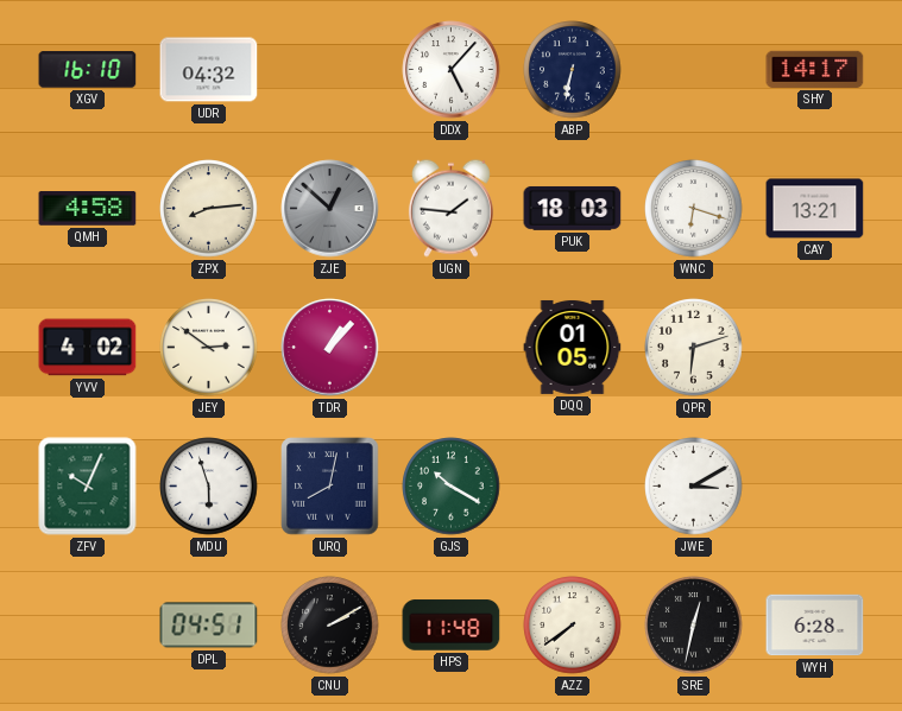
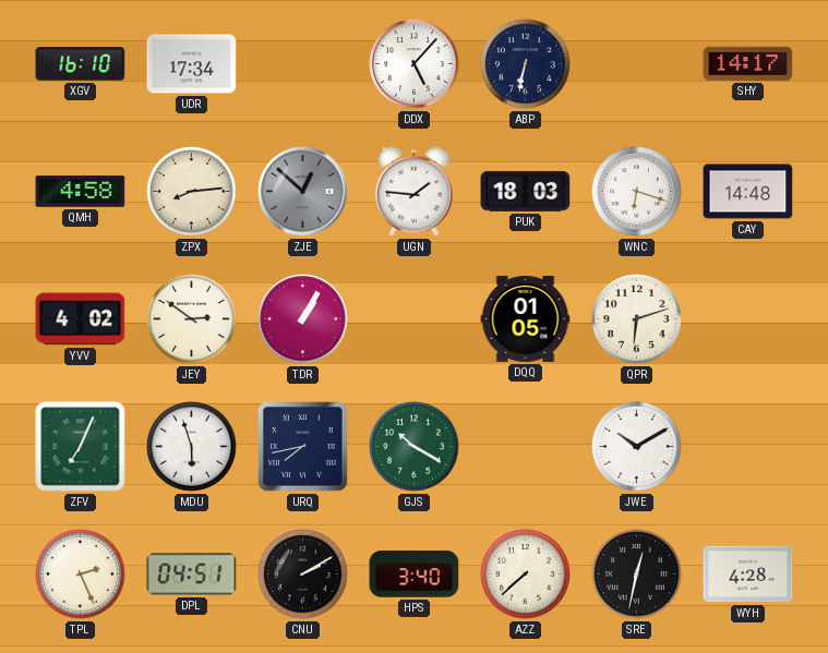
UDR: 04:32 -> 17:34 (192, 64)
CAY: 13:21 -> 14:48 (748, 192)
TDR: 1:07 -> 1:05 (303, 319)
ZFV: 10:04 -> 7:04 (81, 447)
URQ: 8:02 -> 7:43 (303, 447)
JWE: 3:10 -> 10:10 (637, 447)
TPL: none -> 2:26 (81, 575)
HPS: 11:48 -> 3:40 (415, 575)
AZZ: 7:39 -> 7:38 (526, 575)
WYH: 6:28 -> 4:28 (748, 575)
